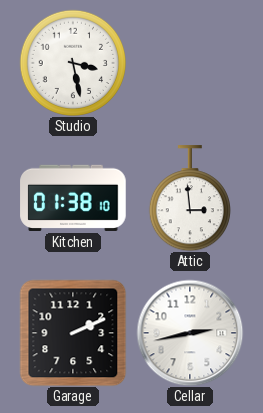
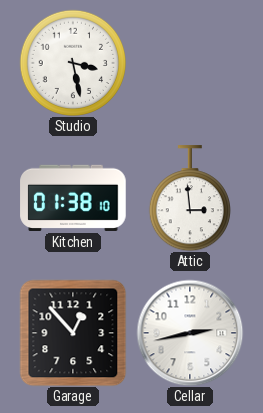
Garage: 2:11 -> 12:53 (73, 333)
